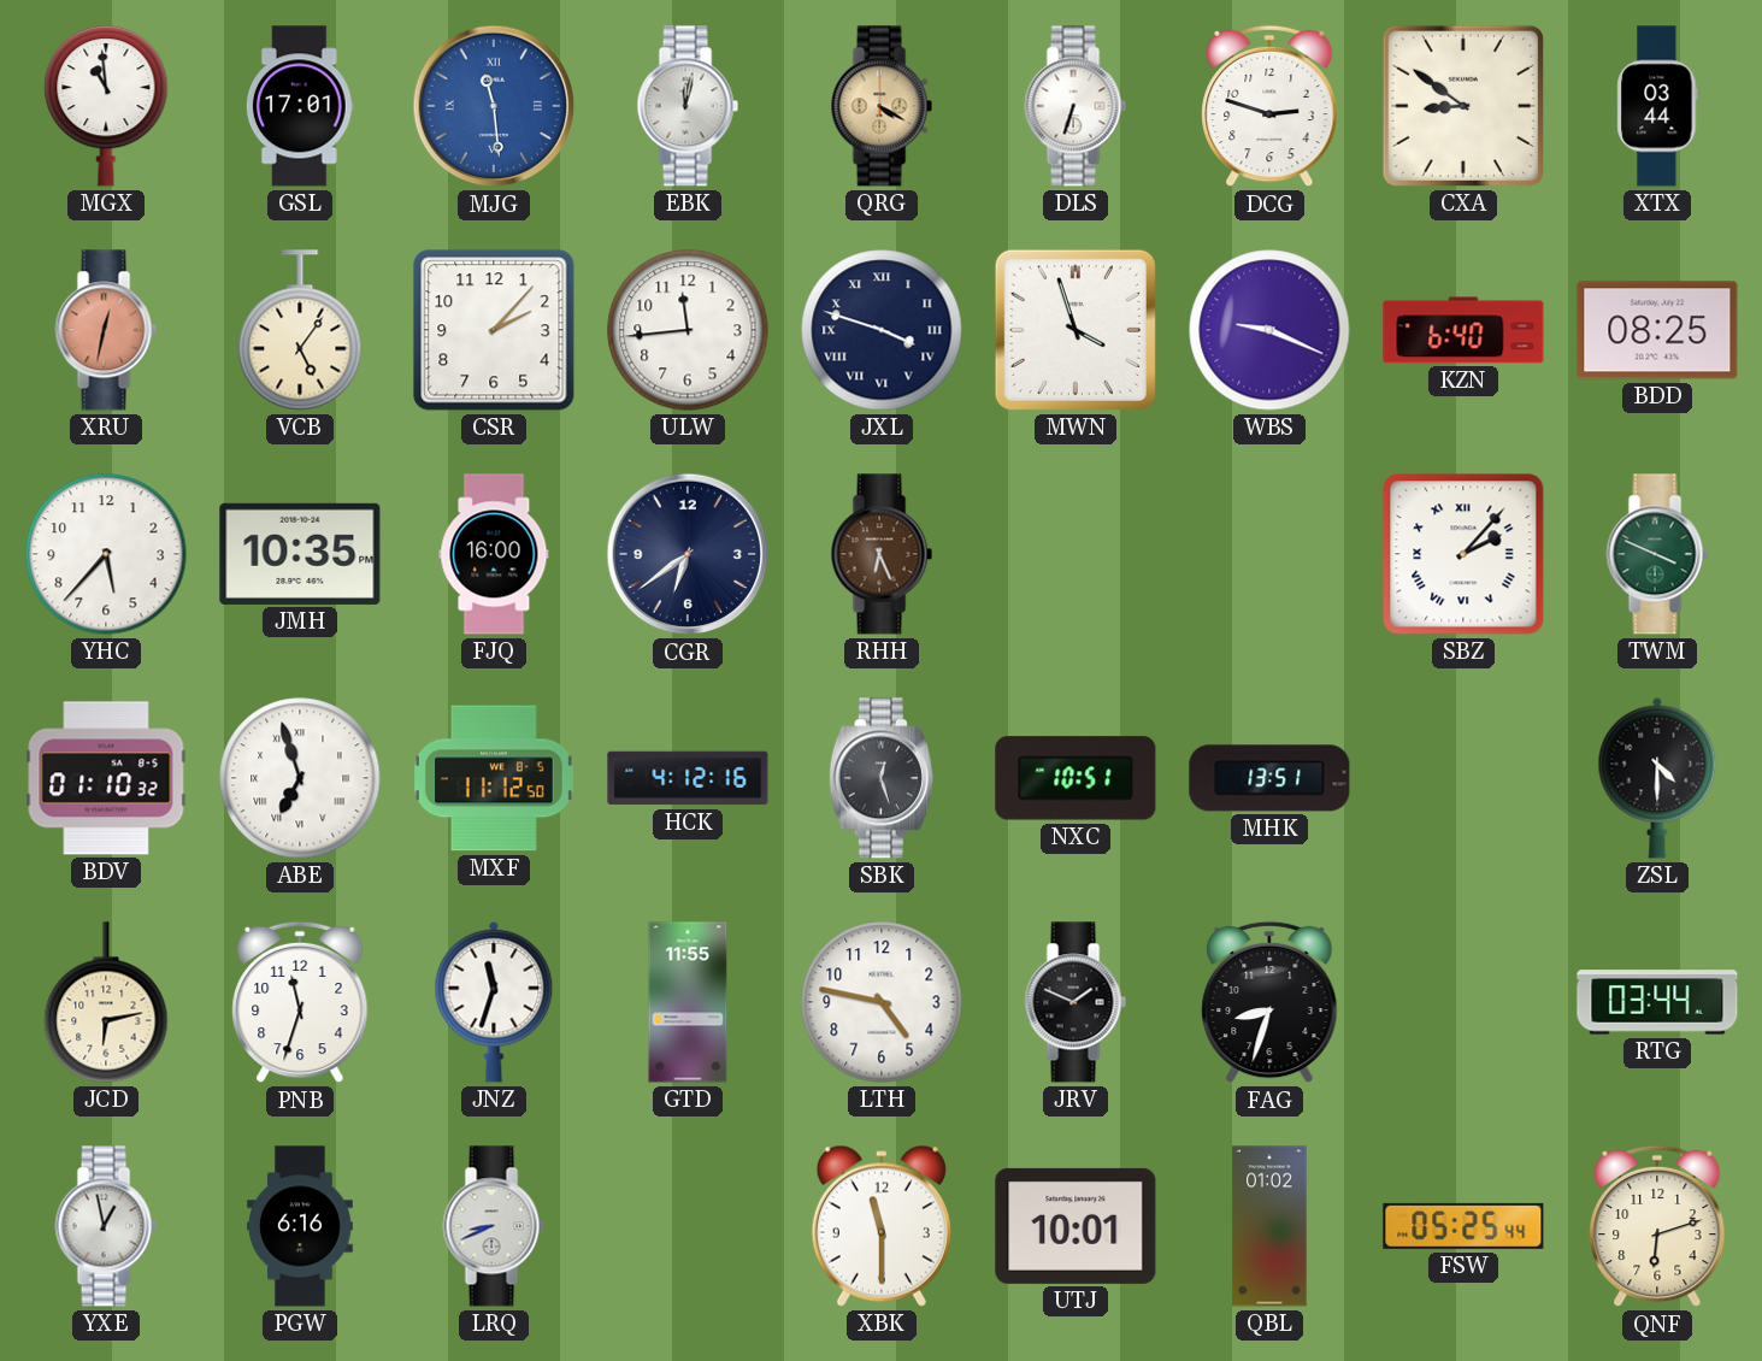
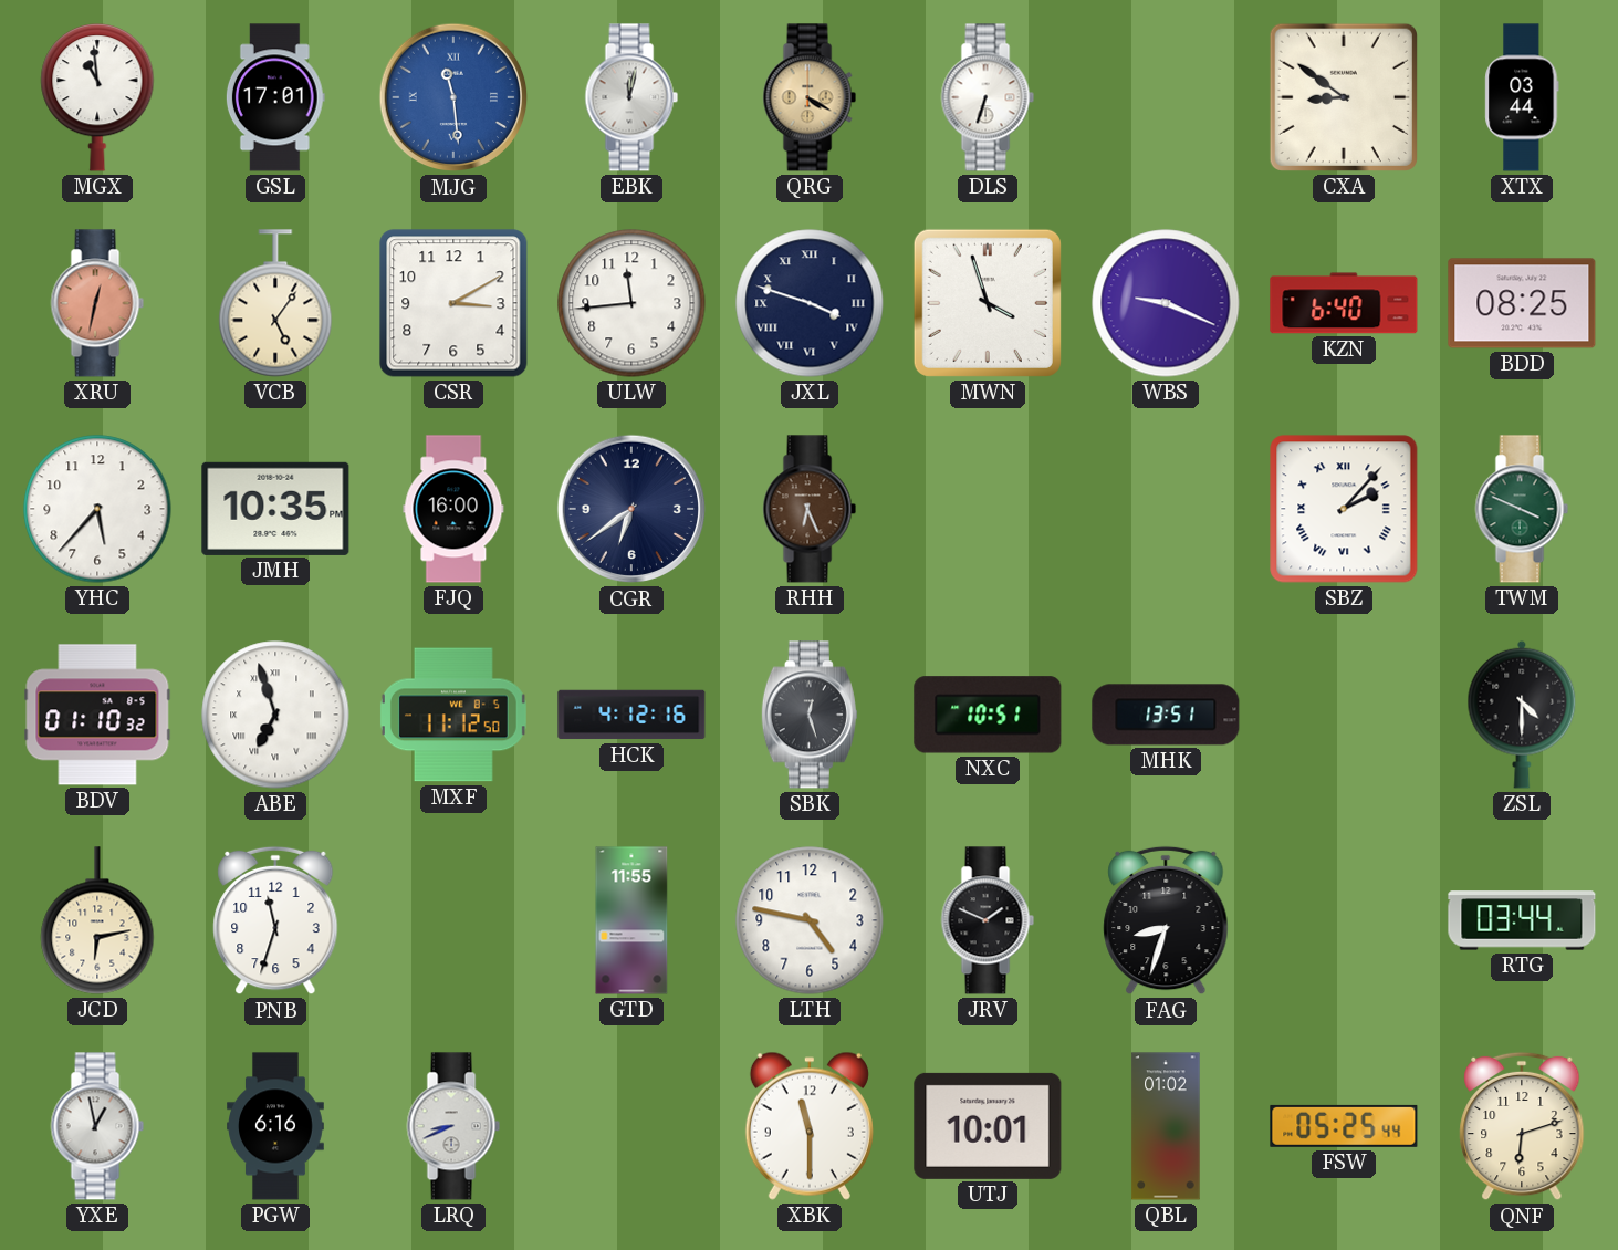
DCG: 2:48 -> none (1269, 106)
CSR: 2:07 -> 3:10 (453, 303)
JNZ: 11:33 -> none (494, 1002)
